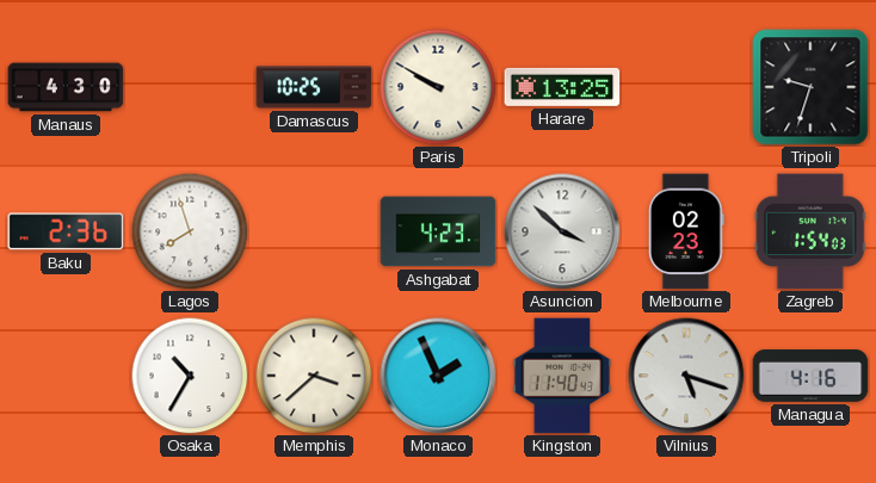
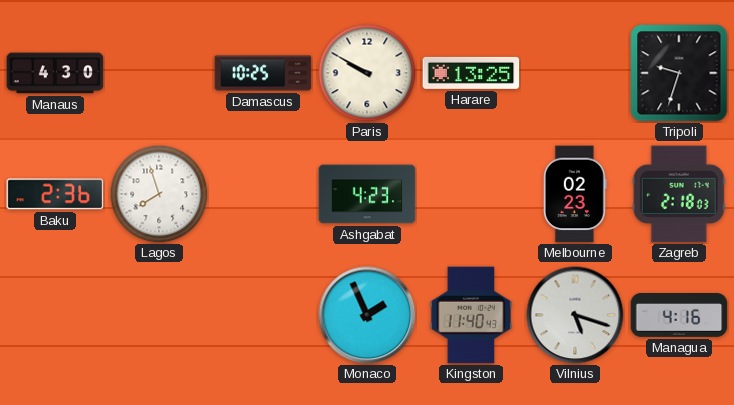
Asuncion: 3:52 -> none (562, 231)
Zagreb: 1:54 -> 2:18 (679, 194)
Osaka: 10:35 -> none (190, 376)
Memphis: 3:38 -> none (314, 376)
